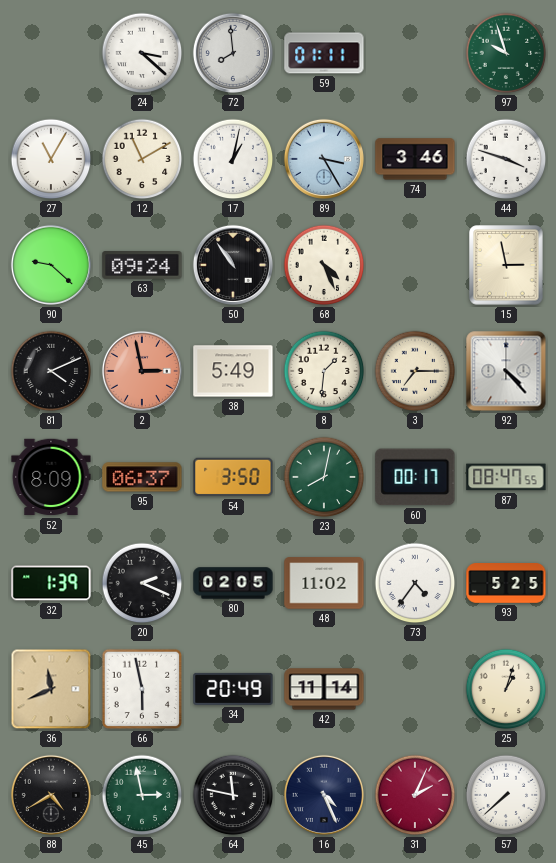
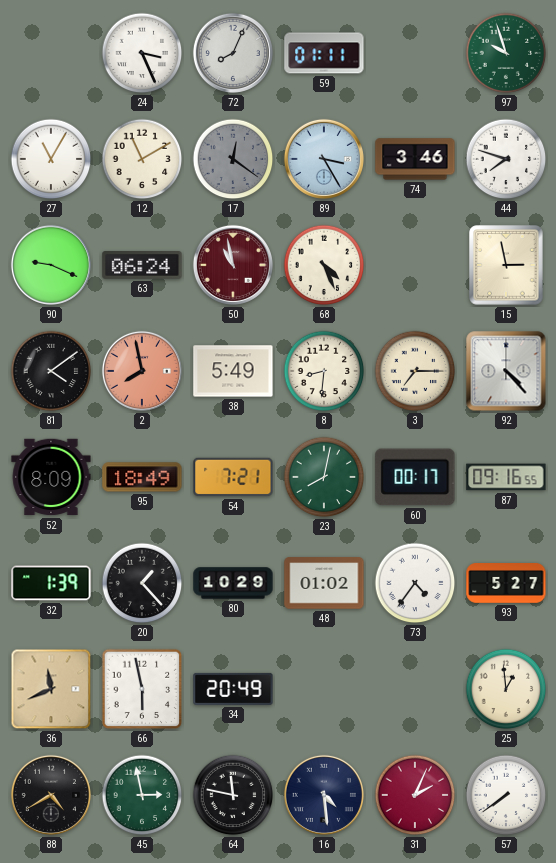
24: 3:22 -> 3:26 (142, 53)
72: 7:59 -> 8:04 (233, 53)
17: 1:02 -> 12:21 (233, 159)
17 dial: white -> grey (233, 159)
44: 3:48 -> 7:48 (506, 159)
90: 9:22 -> 9:19 (51, 265)
63: 09:24 -> 06:24 (142, 266)
50: 10:54 -> 10:58 (233, 265)
50 dial: black -> burgundy (233, 265)
81: 4:11 -> 4:09 (51, 371)
2: 2:58 -> 7:58 (142, 371)
8: 1:31 -> 8:31 (324, 371)
95: 06:37 -> 18:49 (142, 477)
54: 3:50 -> 7:21 (233, 477)
87: 08:47 -> 09:16 (506, 477)
20: 2:19 -> 1:23 (142, 583)
80: 02:05 -> 10:29 (233, 583)
48: 11:02 -> 01:02 (324, 583)
93: 5:25 -> 5:27 (506, 584)
42: 11:14 -> none (324, 689)
25: 1:03 -> 12:59 (506, 689)
16: 4:26 -> 4:29 (324, 795)
57: 7:38 -> 7:39 (506, 795)
